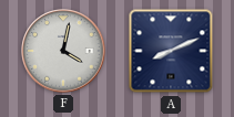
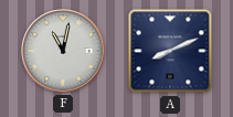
F: 4:02 -> 11:02 (63, 51)
